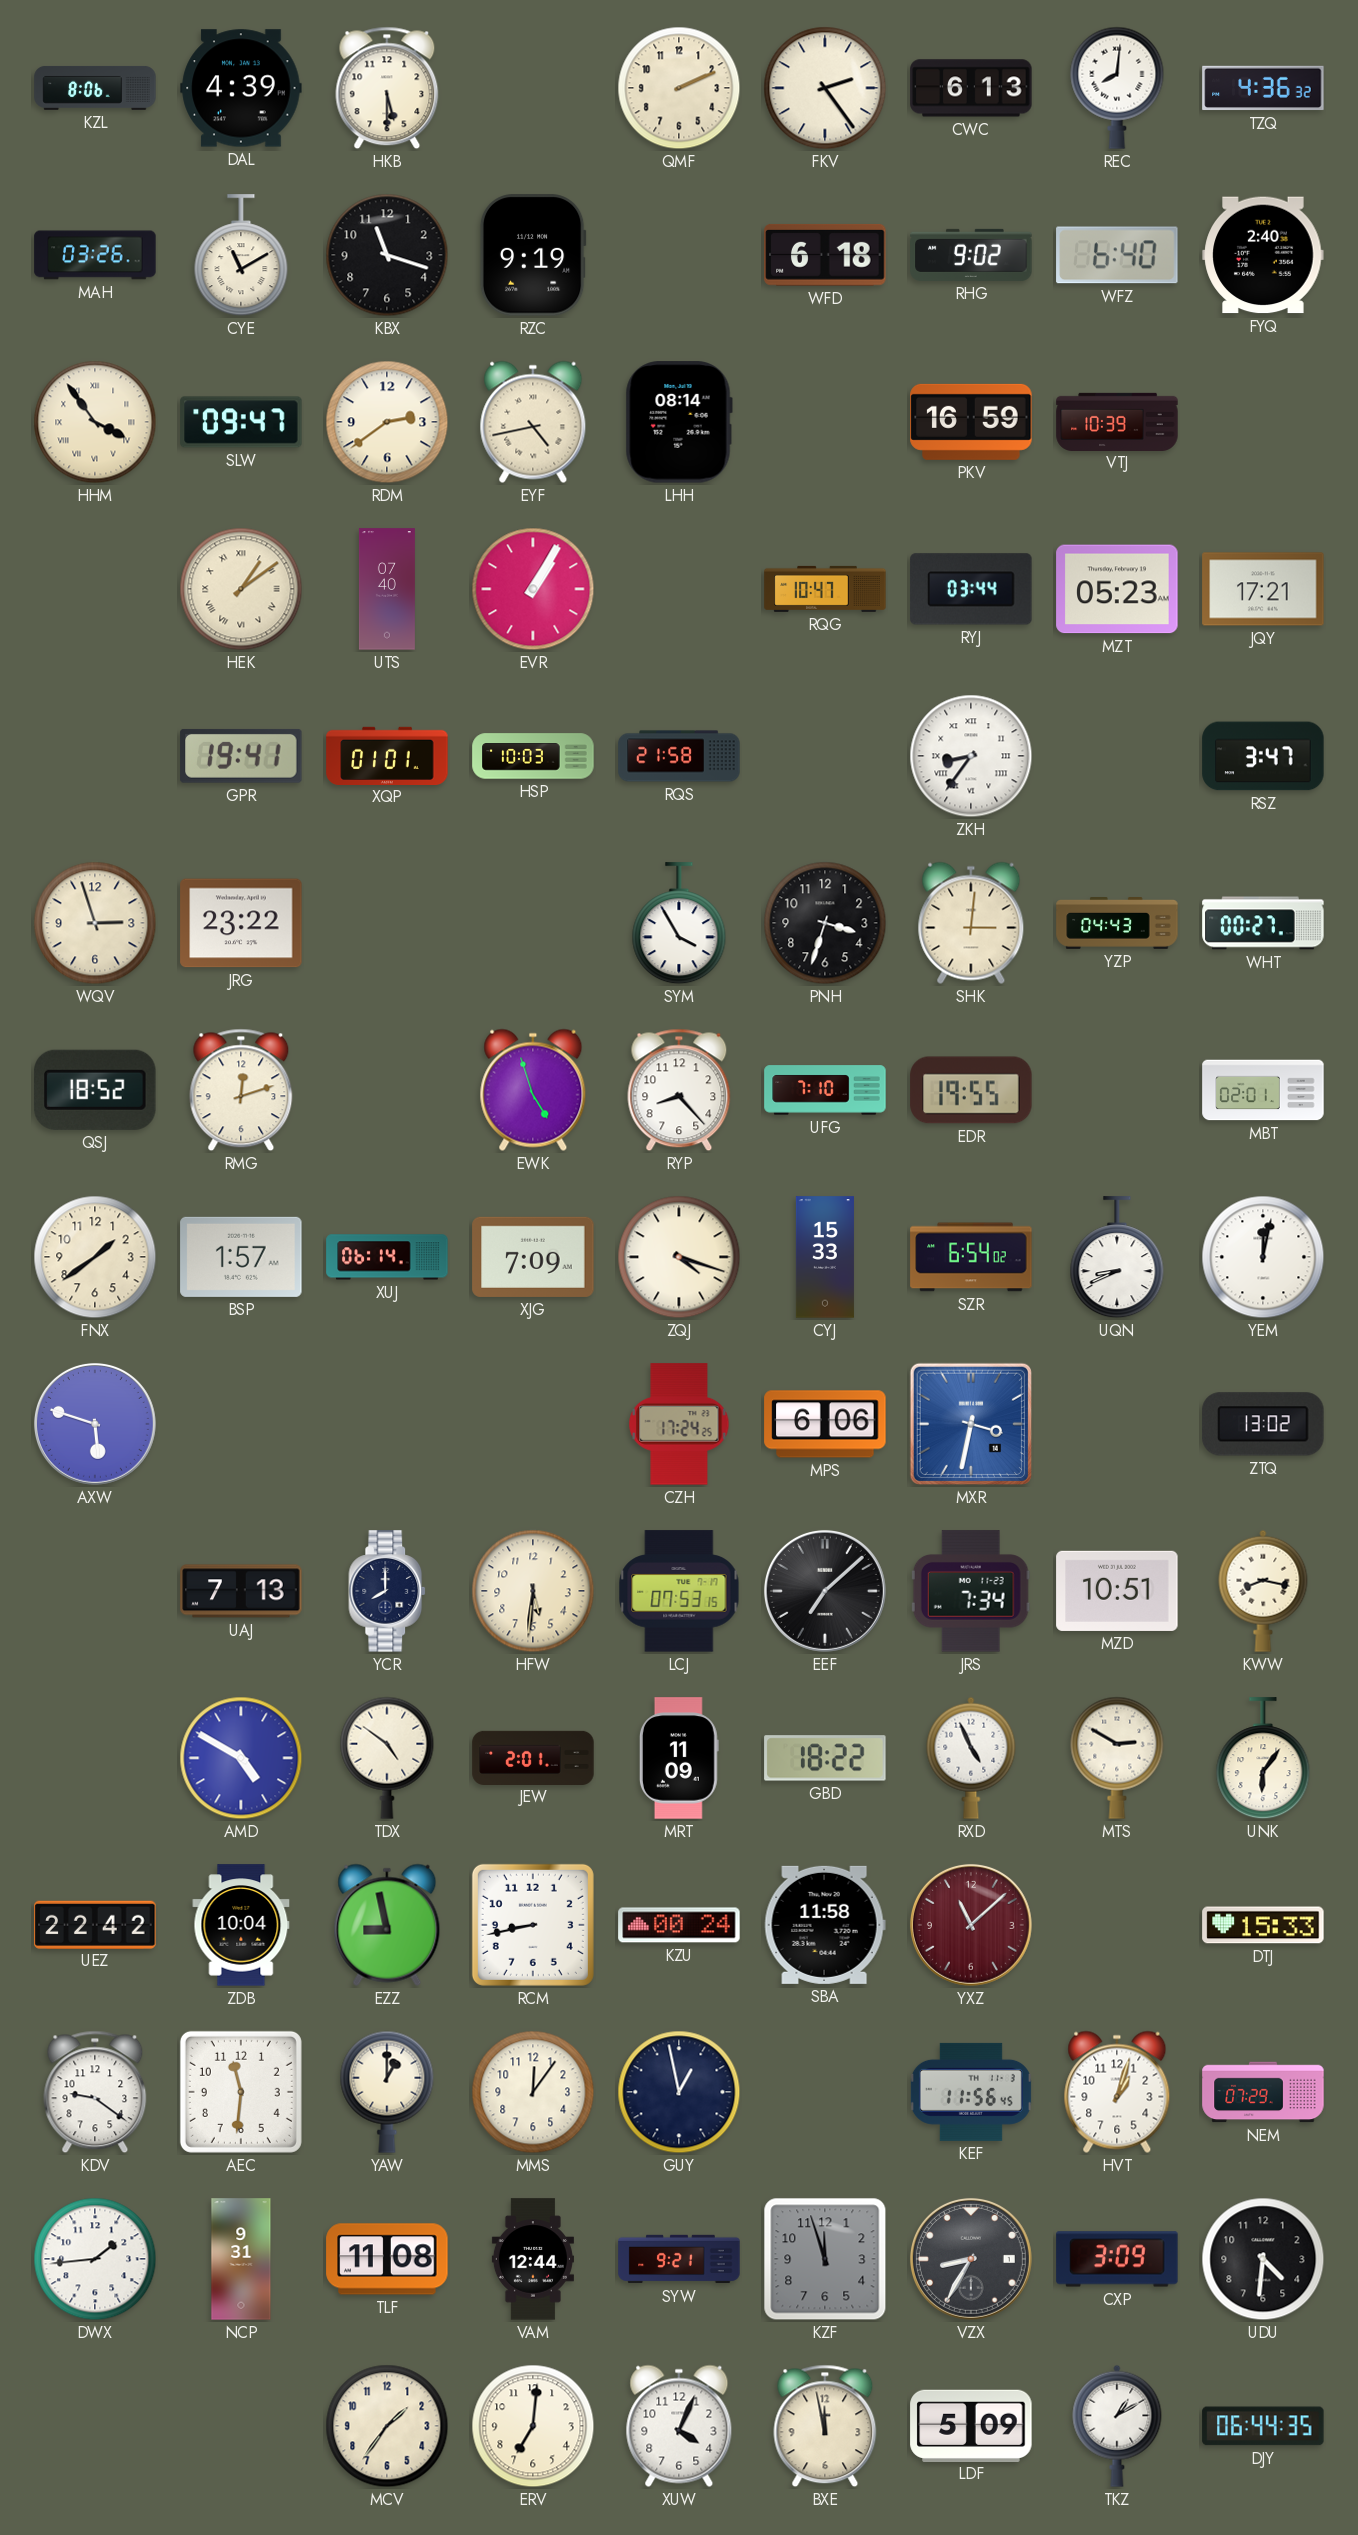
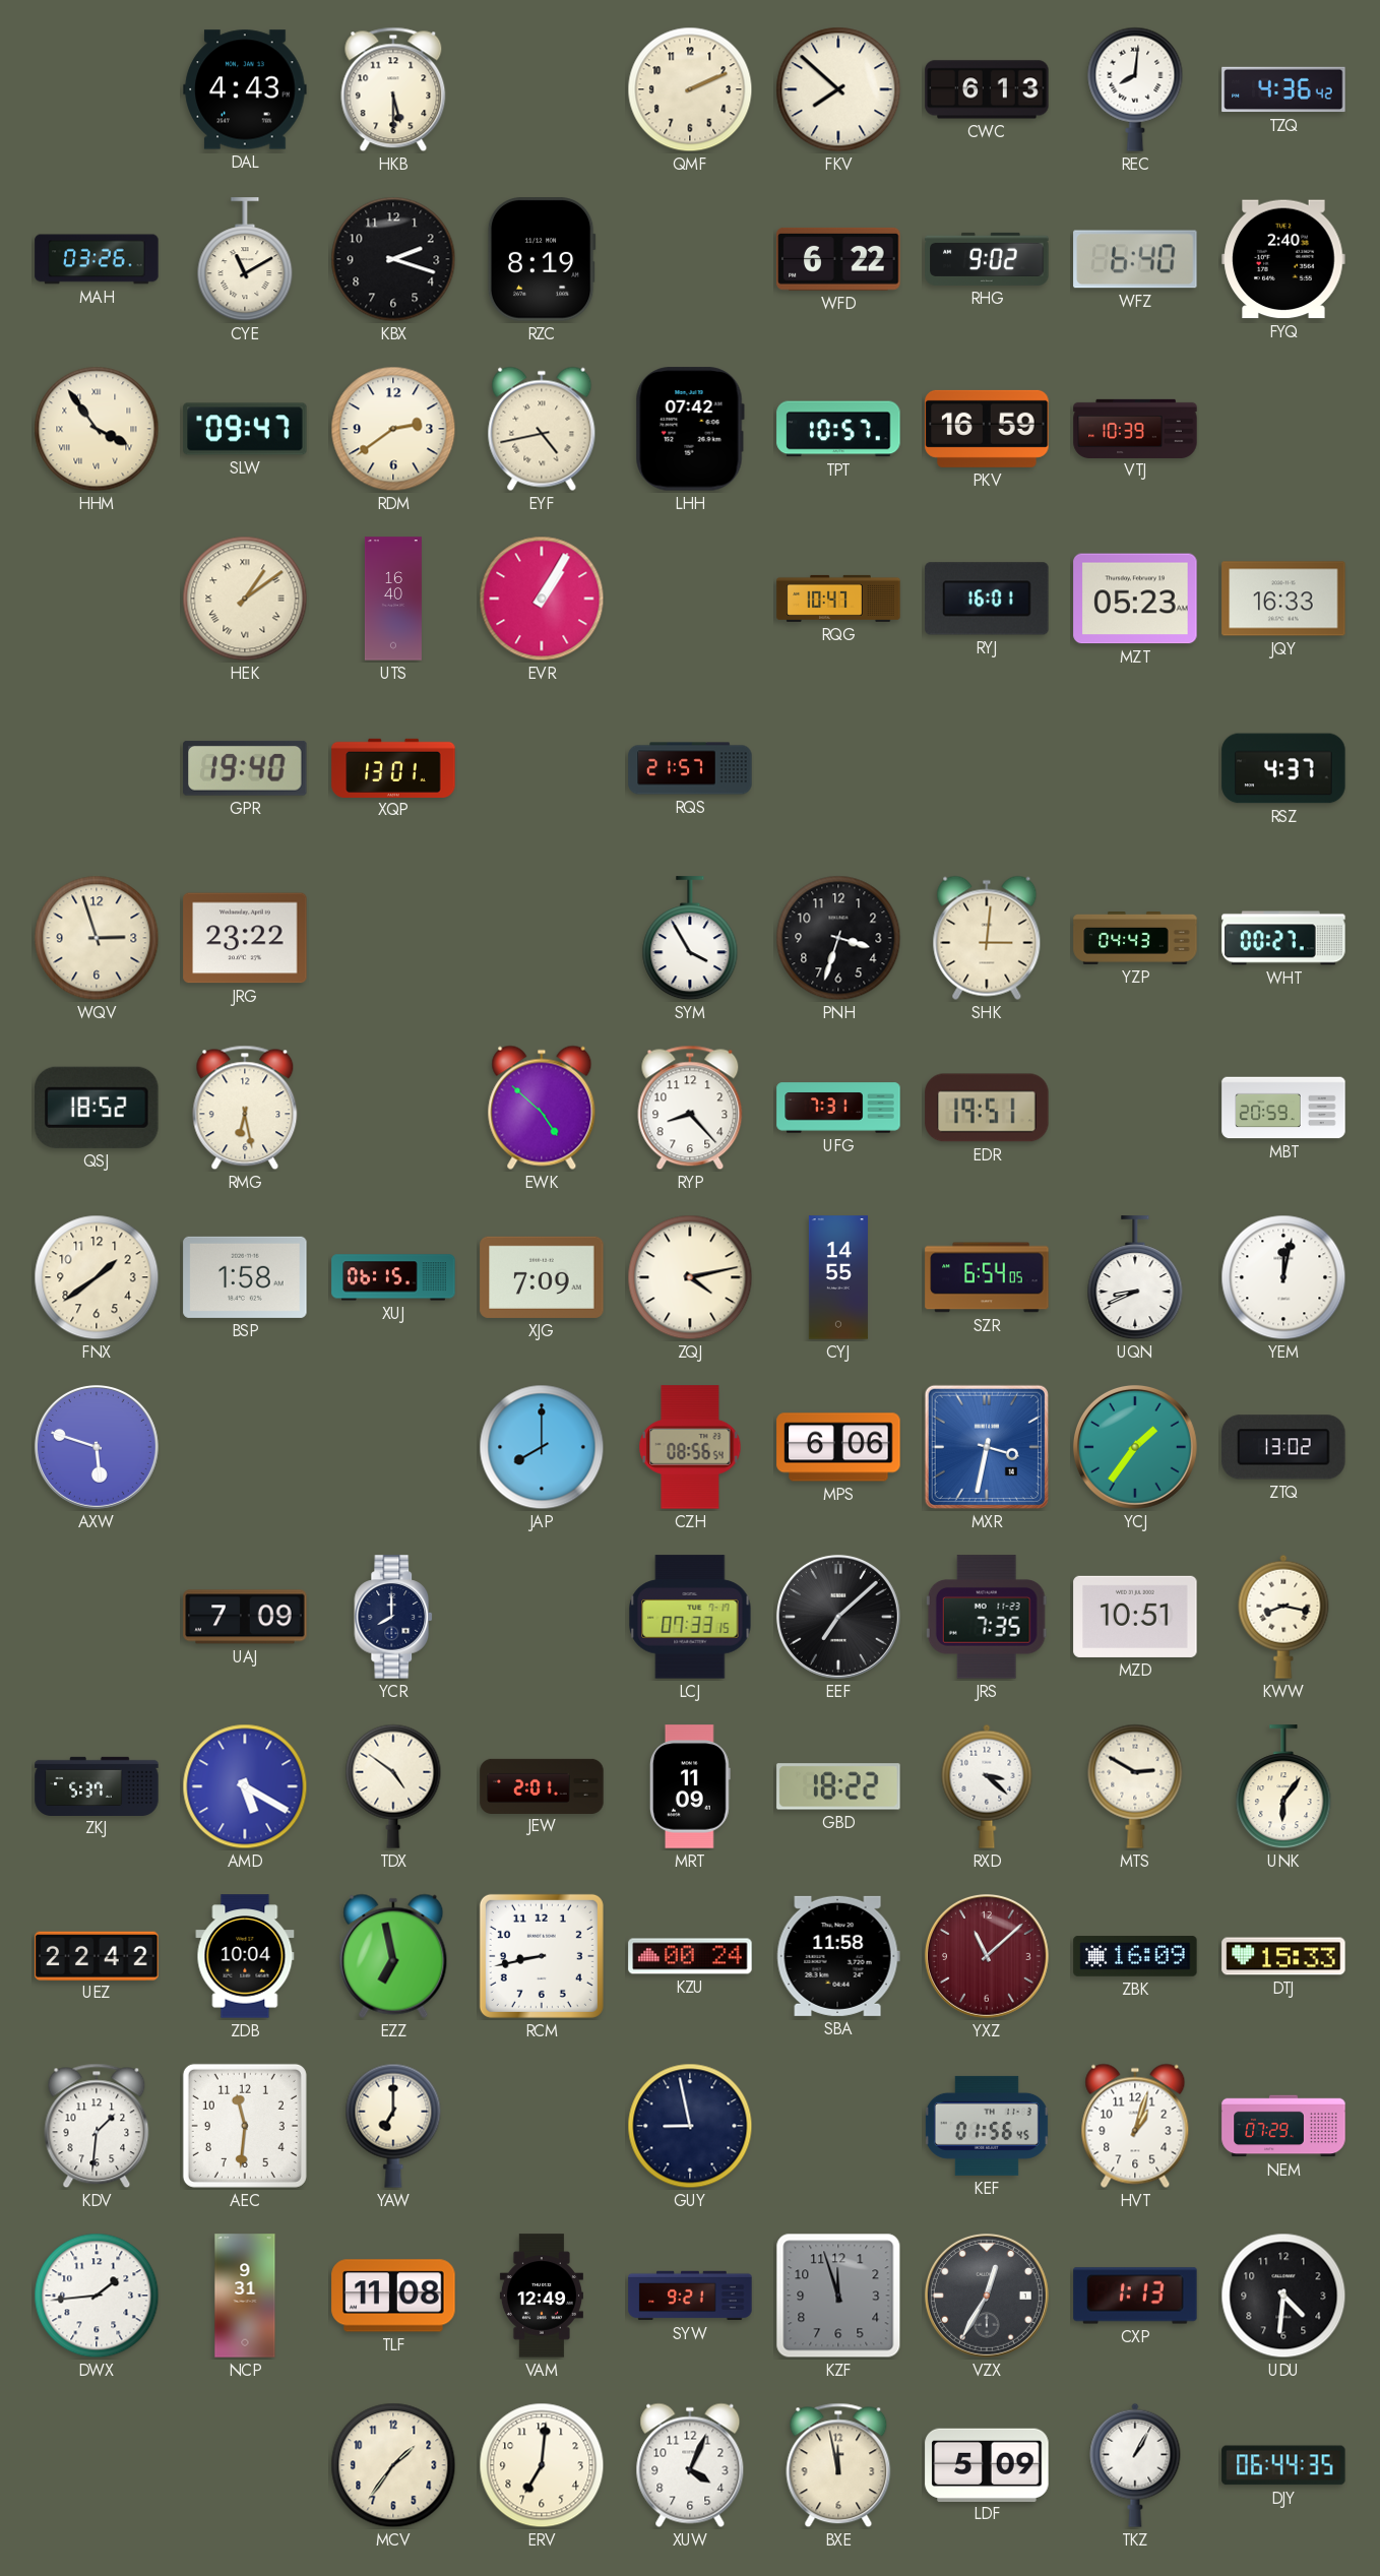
KZL: 8:06 -> none (95, 88)
DAL: 4:39 -> 4:43 (245, 89)
FKV: 2:24 -> 7:52 (838, 89)
TZQ: 4:36:32 -> 4:36:42 (1283, 89)
KBX: 11:18 -> 2:18 (393, 259)
RZC: 9:19 -> 8:19 (542, 259)
WFD: 6:18 -> 6:22 (838, 259)
LHH: 08:14 -> 07:42 (690, 429)
TPT: none -> 10:57 (838, 429)
UTS: 07:40 -> 16:40 (393, 599)
RYJ: 03:44 -> 16:01 (987, 599)
JQY: 17:21 -> 16:33 (1283, 599)
GPR: 19:41 -> 19:40 (245, 768)
XQP: 01:01 -> 13:01 (393, 767)
HSP: 10:03 -> none (533, 756)
RQS: 21:58 -> 21:57 (690, 768)
ZKH: 8:36 -> none (971, 756)
RSZ: 3:47 -> 4:37 (1283, 768)
RMG: 12:12 -> 6:28 (245, 1108)
EWK: 4:57 -> 4:52 (542, 1108)
UFG: 7:10 -> 7:31 (838, 1108)
EDR: 19:55 -> 19:51 (987, 1108)
MBT: 02:01 -> 20:59 (1283, 1108)
BSP: 1:57 -> 1:58 (245, 1277)
XUJ: 06:14 -> 06:15 (393, 1277)
ZQJ: 4:18 -> 4:13 (690, 1277)
CYJ: 15:33 -> 14:55 (838, 1277)
SZR: 6:54:02 -> 6:54:05 (987, 1277)
JAP: none -> 8:00 (542, 1447)
CZH: 17:24 -> 08:56 (690, 1447)
YCJ: none -> 1:36 (1135, 1447)
UAJ: 7:13 -> 7:09 (245, 1617)
HFW: 5:31 -> none (533, 1591)
LCJ: 07:53 -> 07:33 (690, 1617)
JRS: 7:34 -> 7:35 (987, 1617)
ZKJ: none -> 5:37 (97, 1785)
AMD: 4:50 -> 5:20 (245, 1786)
RXD: 4:56 -> 3:22 (987, 1786)
EZZ: 8:58 -> 6:58 (393, 1956)
ZBK: none -> 16:09 (1135, 1957)
KDV: 9:21 -> 1:31 (97, 2126)
YAW: 1:00 -> 7:00 (393, 2126)
MMS: 12:06 -> none (533, 2092)
GUY: 12:58 -> 8:58 (690, 2126)
KEF: 11:56 -> 01:56 (987, 2126)
VAM: 12:44 -> 12:49 (542, 2296)
VZX: 8:35 -> 12:35 (987, 2296)
CXP: 3:09 -> 1:13 (1135, 2296)
TKZ: 1:10 -> 1:05 (1135, 2465)
